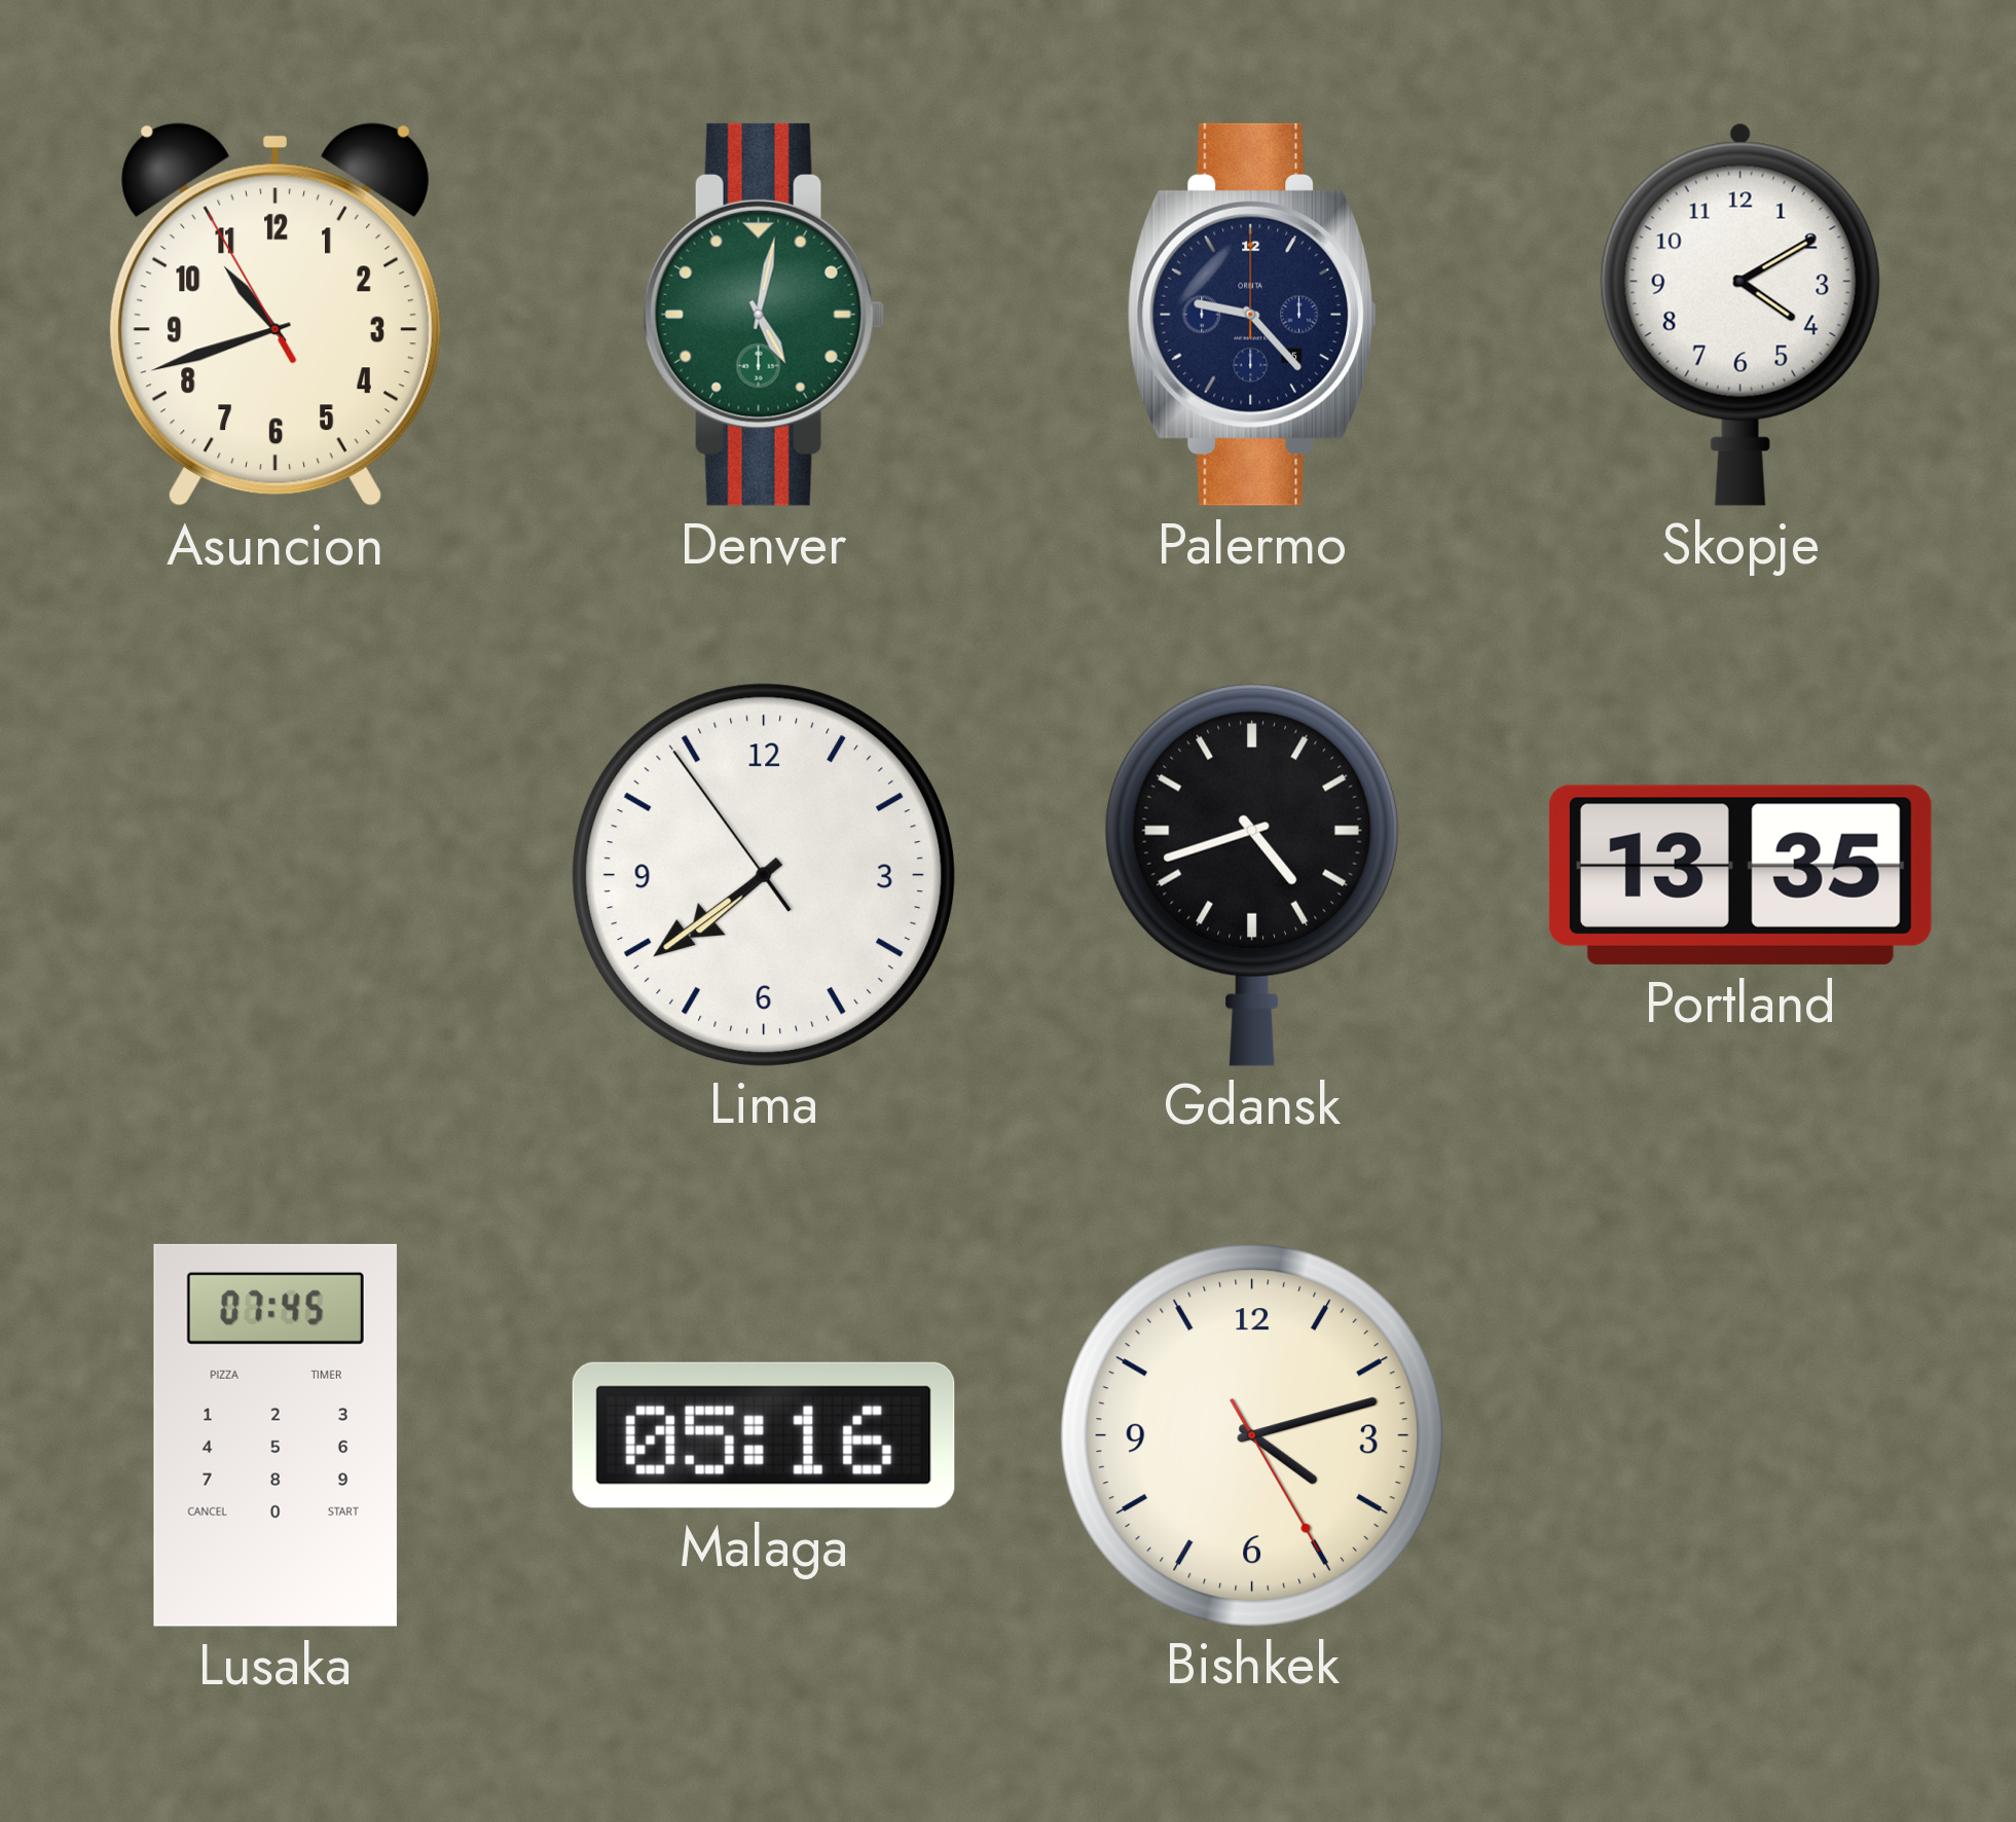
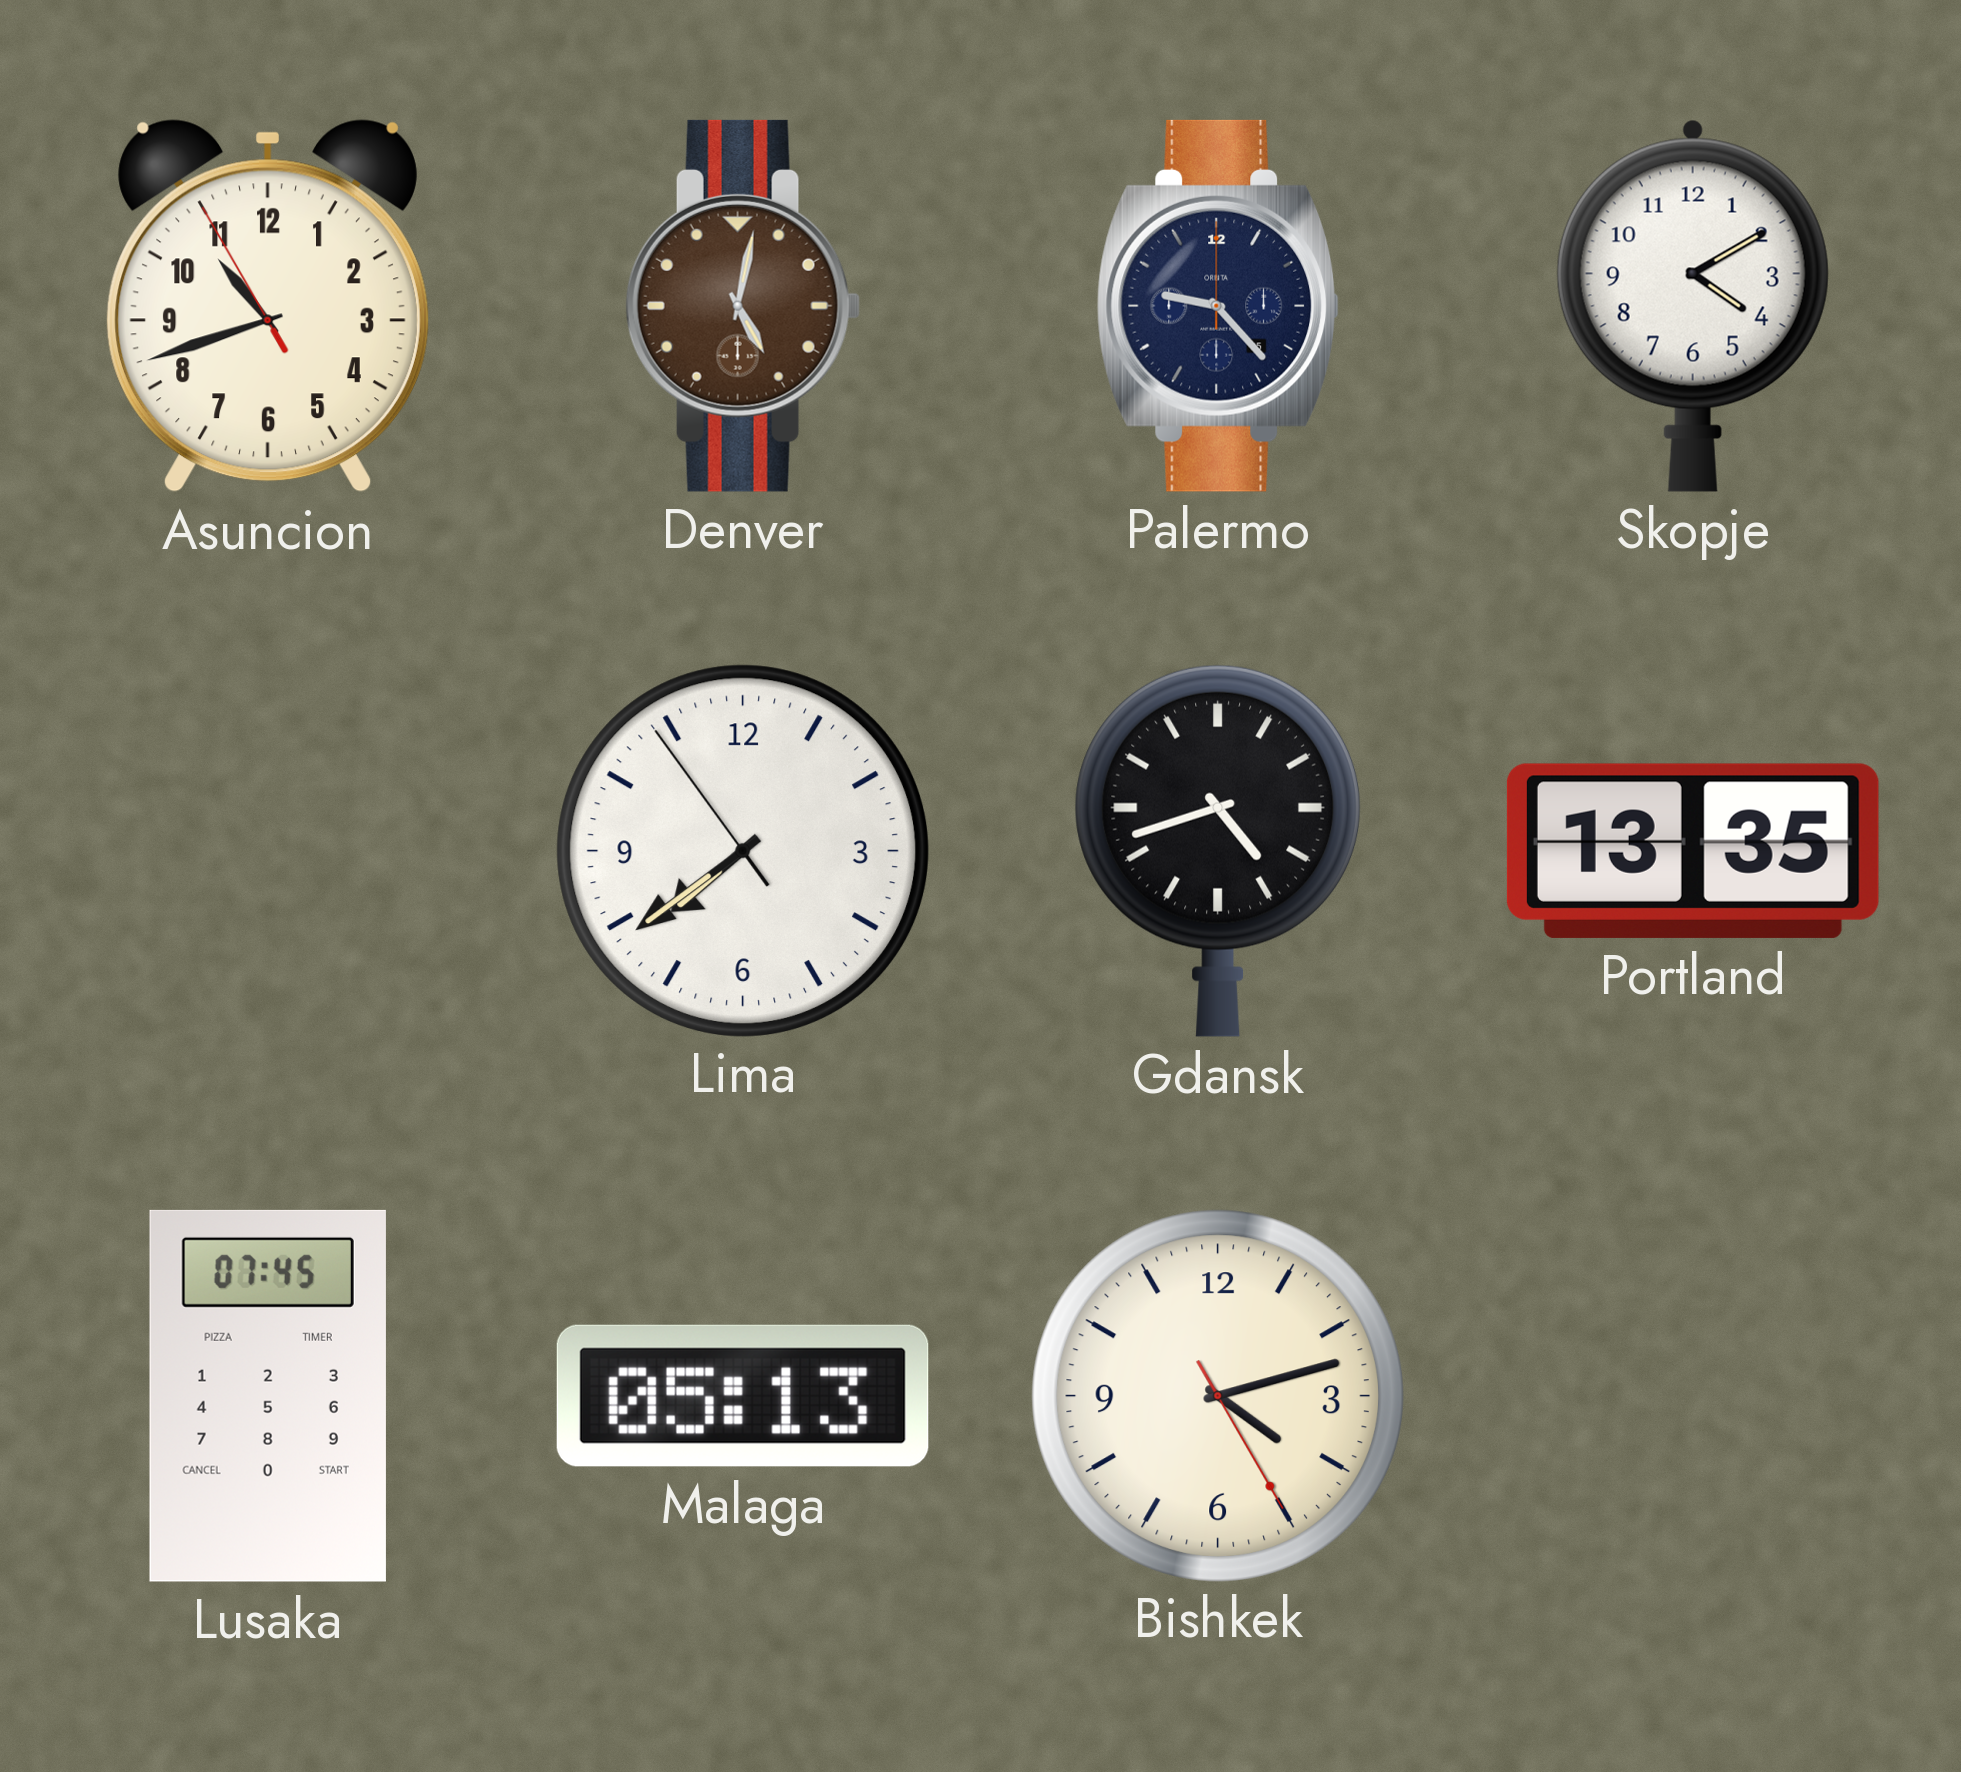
Denver dial: green -> brown (743, 306)
Malaga: 05:16 -> 05:13 (743, 1396)
